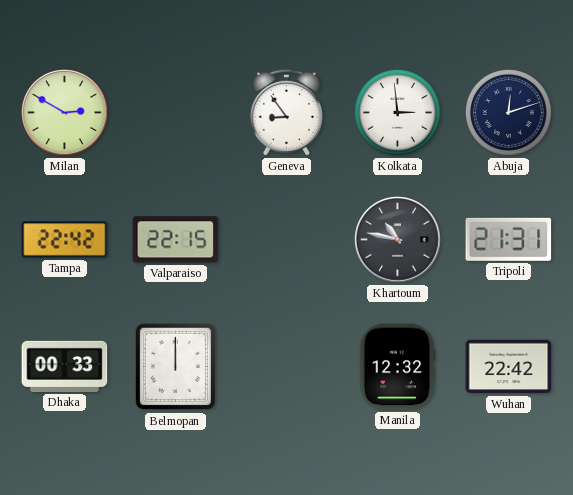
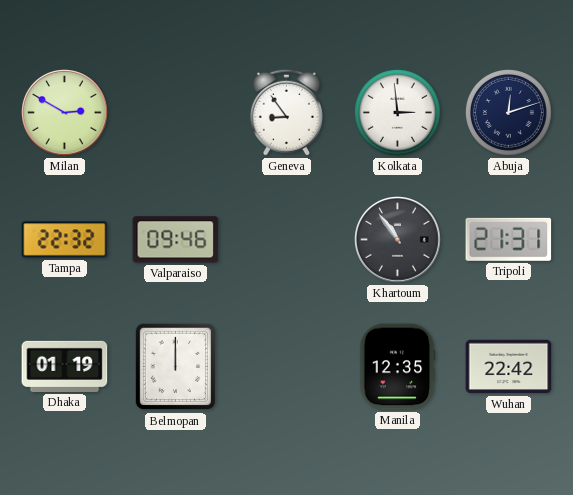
Tampa: 22:42 -> 22:32 (65, 240)
Valparaiso: 22:15 -> 09:46 (176, 240)
Khartoum: 10:47 -> 10:54 (398, 240)
Dhaka: 00:33 -> 01:19 (65, 366)
Manila: 12:32 -> 12:35 (398, 367)
